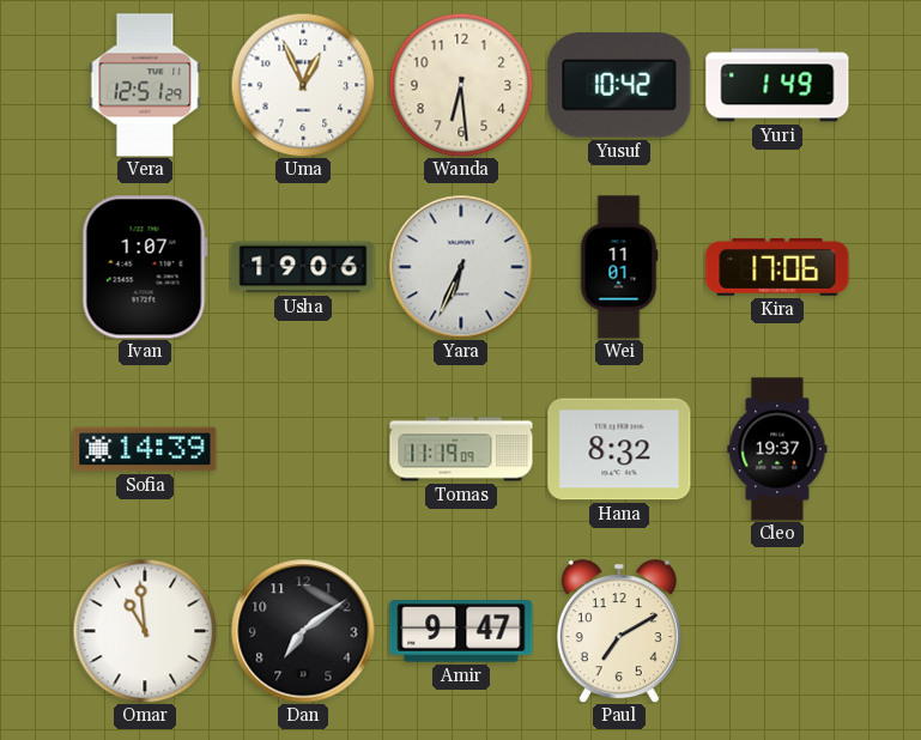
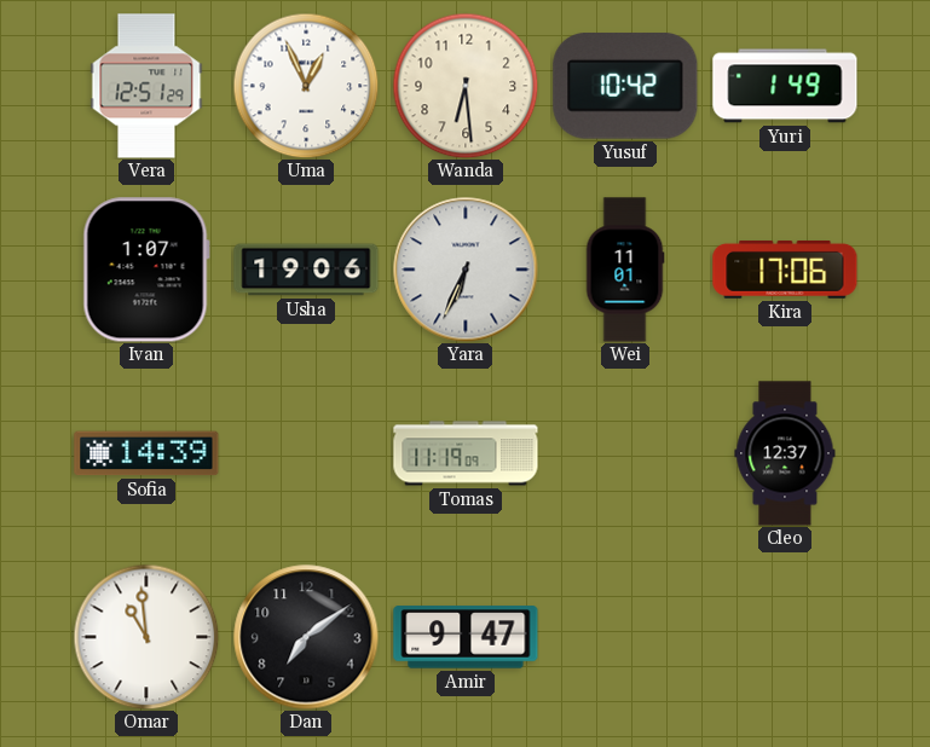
Hana: 8:32 -> none (619, 449)
Cleo: 19:37 -> 12:37 (785, 453)
Paul: 7:10 -> none (619, 631)
